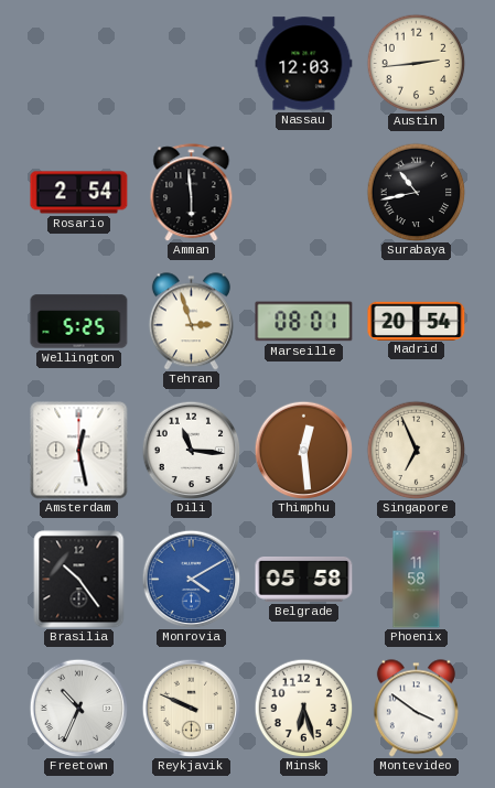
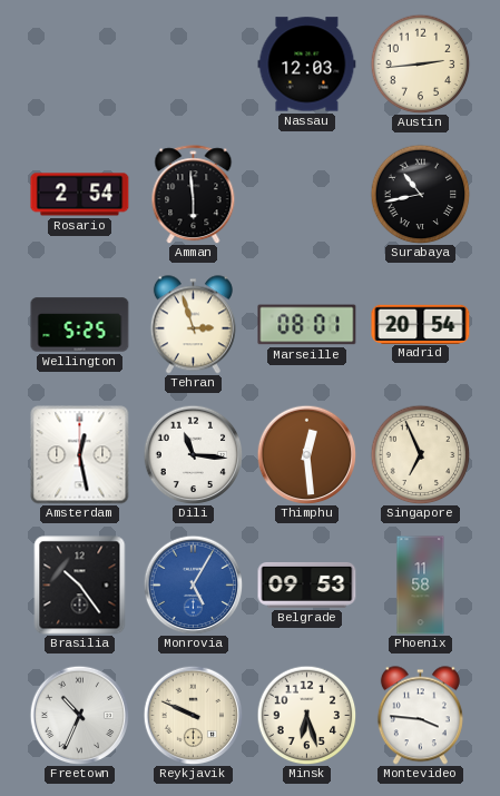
Monrovia: 4:10 -> 5:05 (193, 584)
Belgrade: 05:58 -> 09:53 (307, 586)
Montevideo: 3:51 -> 3:46 (420, 716)
